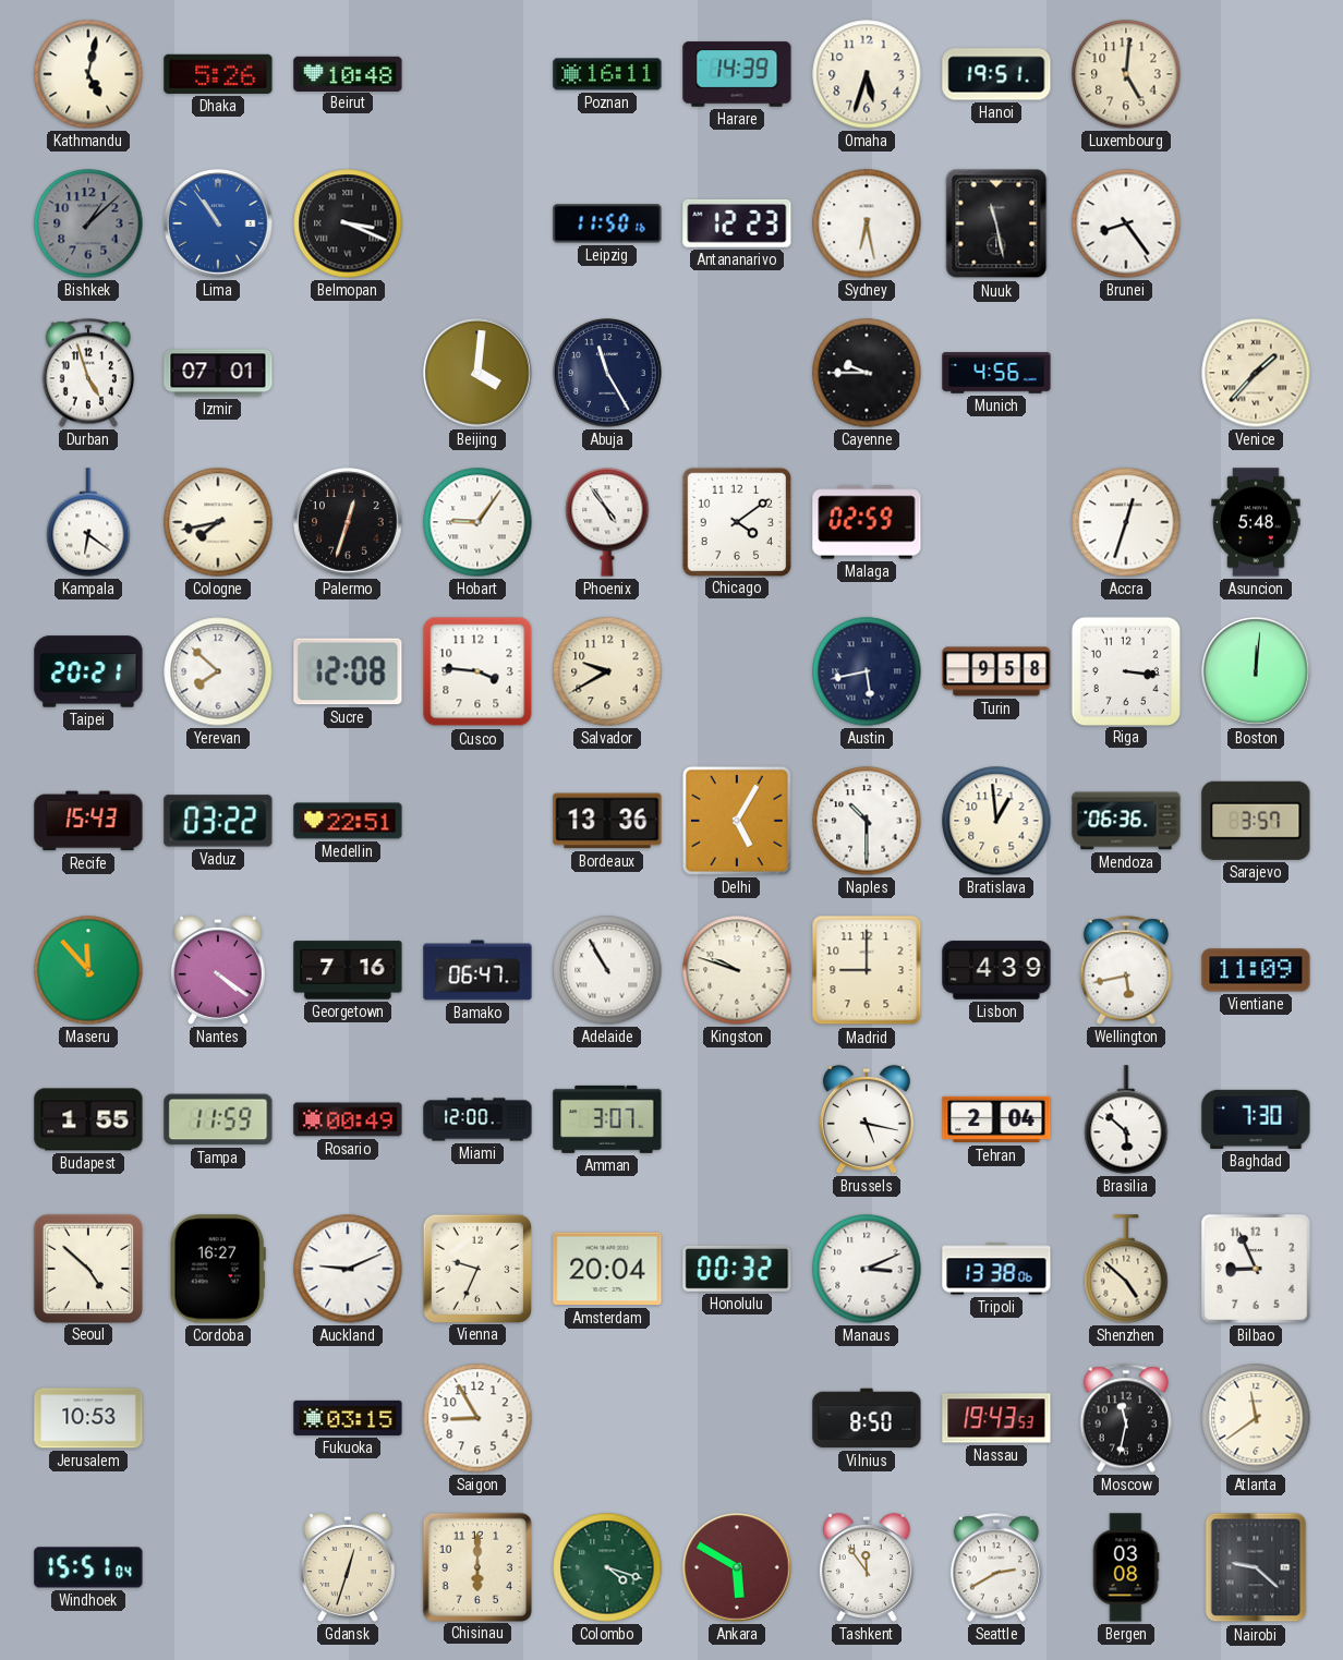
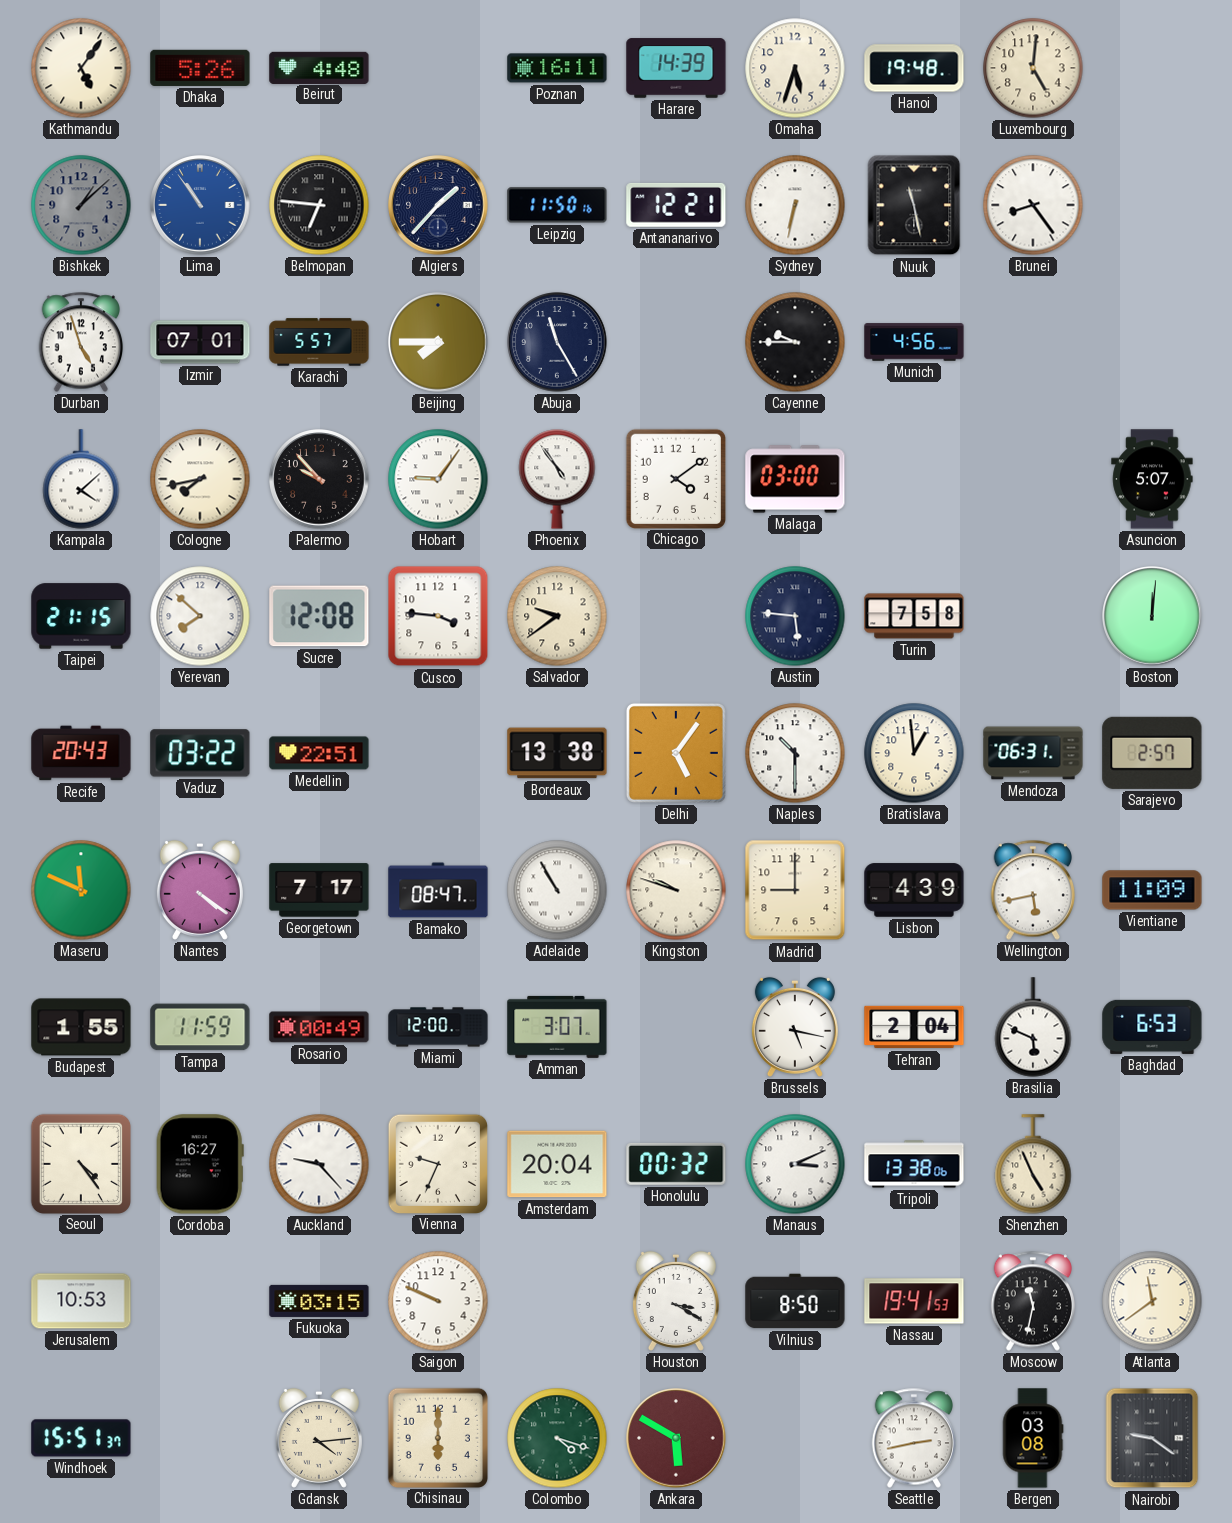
Kathmandu: 5:02 -> 5:06 (81, 68)
Beirut: 10:48 -> 4:48 (319, 67)
Hanoi: 19:51 -> 19:48 (914, 68)
Belmopan: 3:19 -> 6:46 (319, 205)
Algiers: none -> 1:37 (438, 205)
Antananarivo: 12:23 -> 12:21 (676, 205)
Sydney: 6:28 -> 6:32 (795, 205)
Karachi: none -> 5:57 (319, 342)
Beijing: 4:01 -> 7:45 (438, 342)
Venice: 1:37 -> none (1256, 373)
Kampala: 6:21 -> 4:08 (81, 479)
Palermo: 12:33 -> 9:53 (319, 479)
Malaga: 02:59 -> 03:00 (795, 479)
Accra: 12:33 -> none (1126, 522)
Asuncion: 5:48 -> 5:07 (1152, 479)
Taipei: 20:21 -> 21:15 (81, 616)
Salvador: 9:40 -> 9:39 (557, 616)
Austin: 5:43 -> 5:46 (795, 616)
Turin: 9:58 -> 7:58 (914, 616)
Riga: 3:16 -> none (1125, 670)
Recife: 15:43 -> 20:43 (81, 753)
Bordeaux: 13:36 -> 13:38 (557, 753)
Delhi: 5:05 -> 5:06 (676, 753)
Mendoza: 06:36 -> 06:31 (1033, 753)
Sarajevo: 3:57 -> 2:57 (1152, 753)
Maseru: 11:53 -> 11:49 (81, 890)
Georgetown: 7:16 -> 7:17 (319, 890)
Bamako: 06:47 -> 08:47 (438, 890)
Brasilia: 5:52 -> 5:49 (1033, 1027)
Baghdad: 7:30 -> 6:53 (1152, 1027)
Seoul: 4:52 -> 4:24 (80, 1163)
Auckland: 9:11 -> 9:23 (319, 1164)
Shenzhen: 4:52 -> 4:56 (1033, 1164)
Bilbao: 8:56 -> none (1256, 1269)
Saigon: 8:55 -> 9:49 (438, 1301)
Houston: none -> 3:20 (676, 1301)
Nassau: 19:43 -> 19:41 (914, 1301)
Windhoek: 15:51:04 -> 15:51:37 (81, 1438)
Gdansk: 12:33 -> 4:14 (319, 1438)
Tashkent: 11:54 -> none (867, 1567)
Seattle: 2:40 -> 2:43 (914, 1438)
Nairobi: 9:22 -> 9:21 (1152, 1438)
